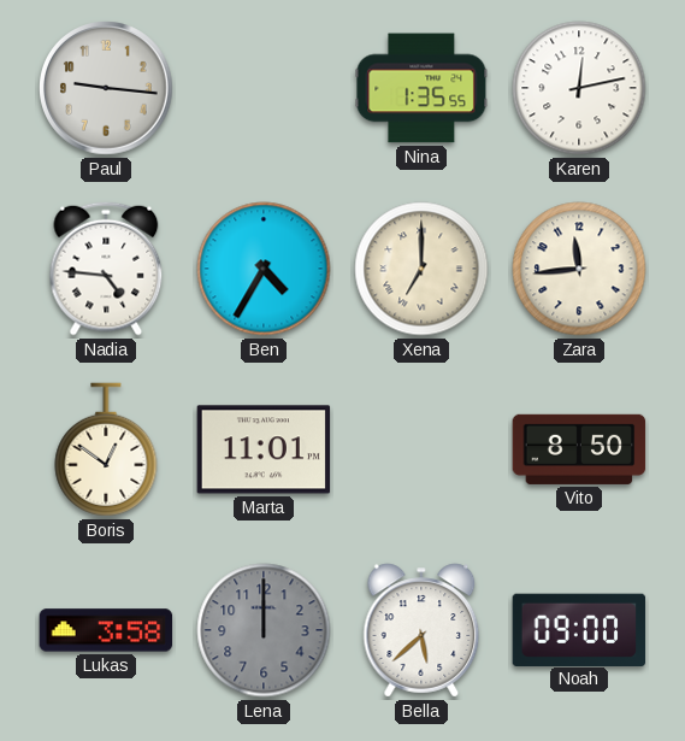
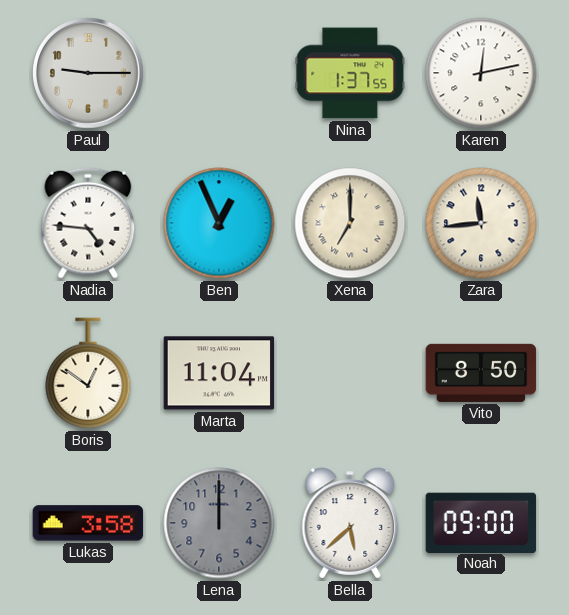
Paul: 9:16 -> 9:15 (88, 73)
Nina: 1:35 -> 1:37 (350, 73)
Ben: 4:35 -> 12:56 (219, 223)
Marta: 11:01 -> 11:04 (219, 373)
